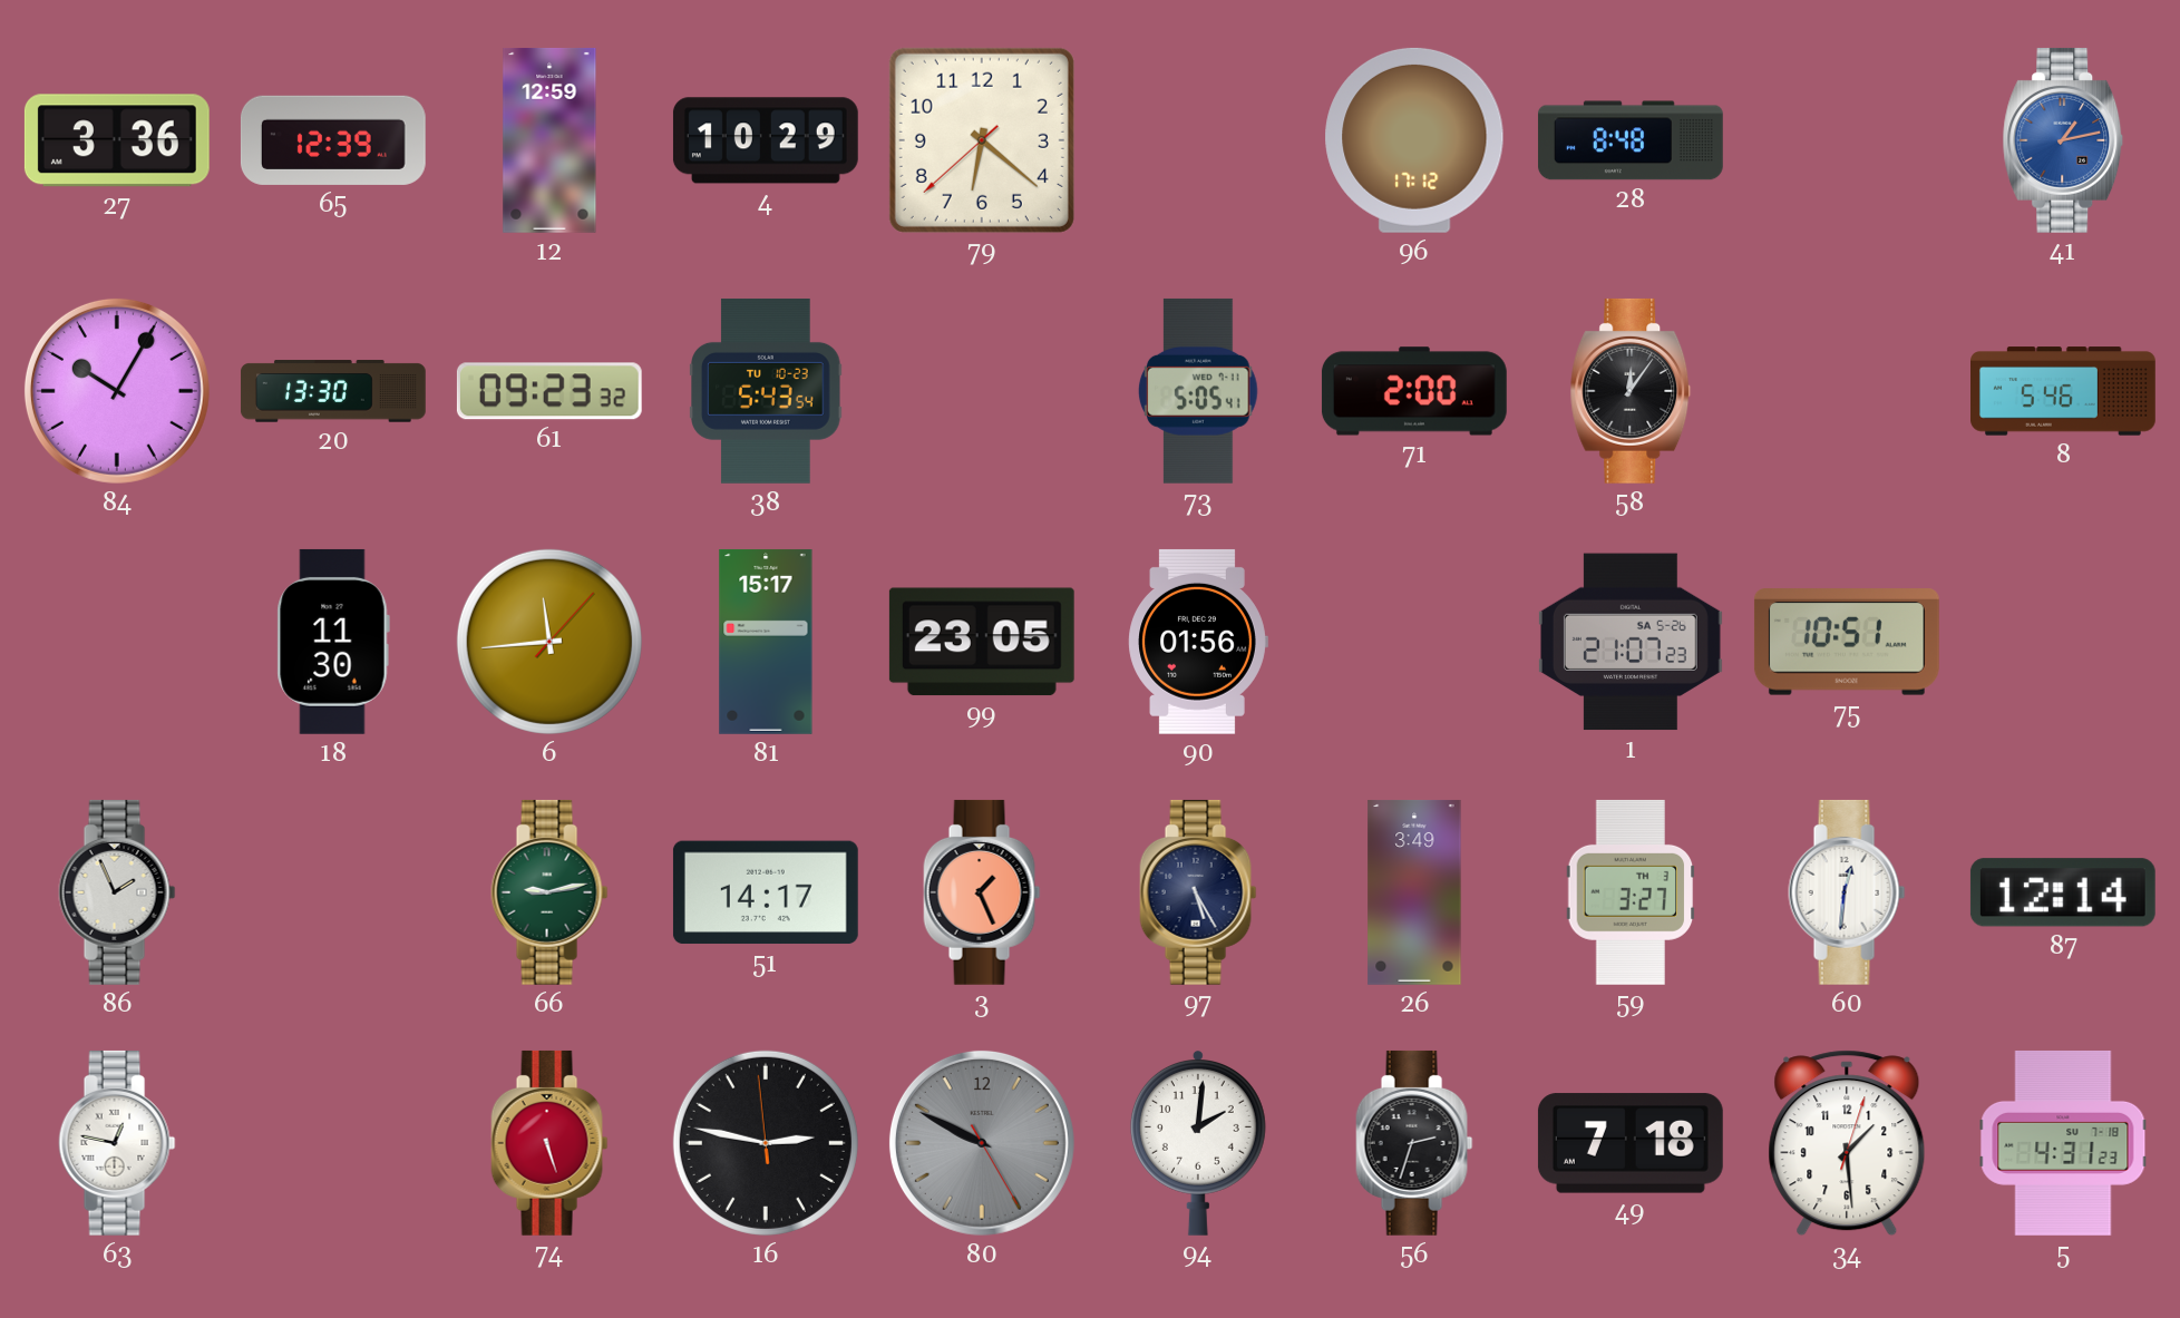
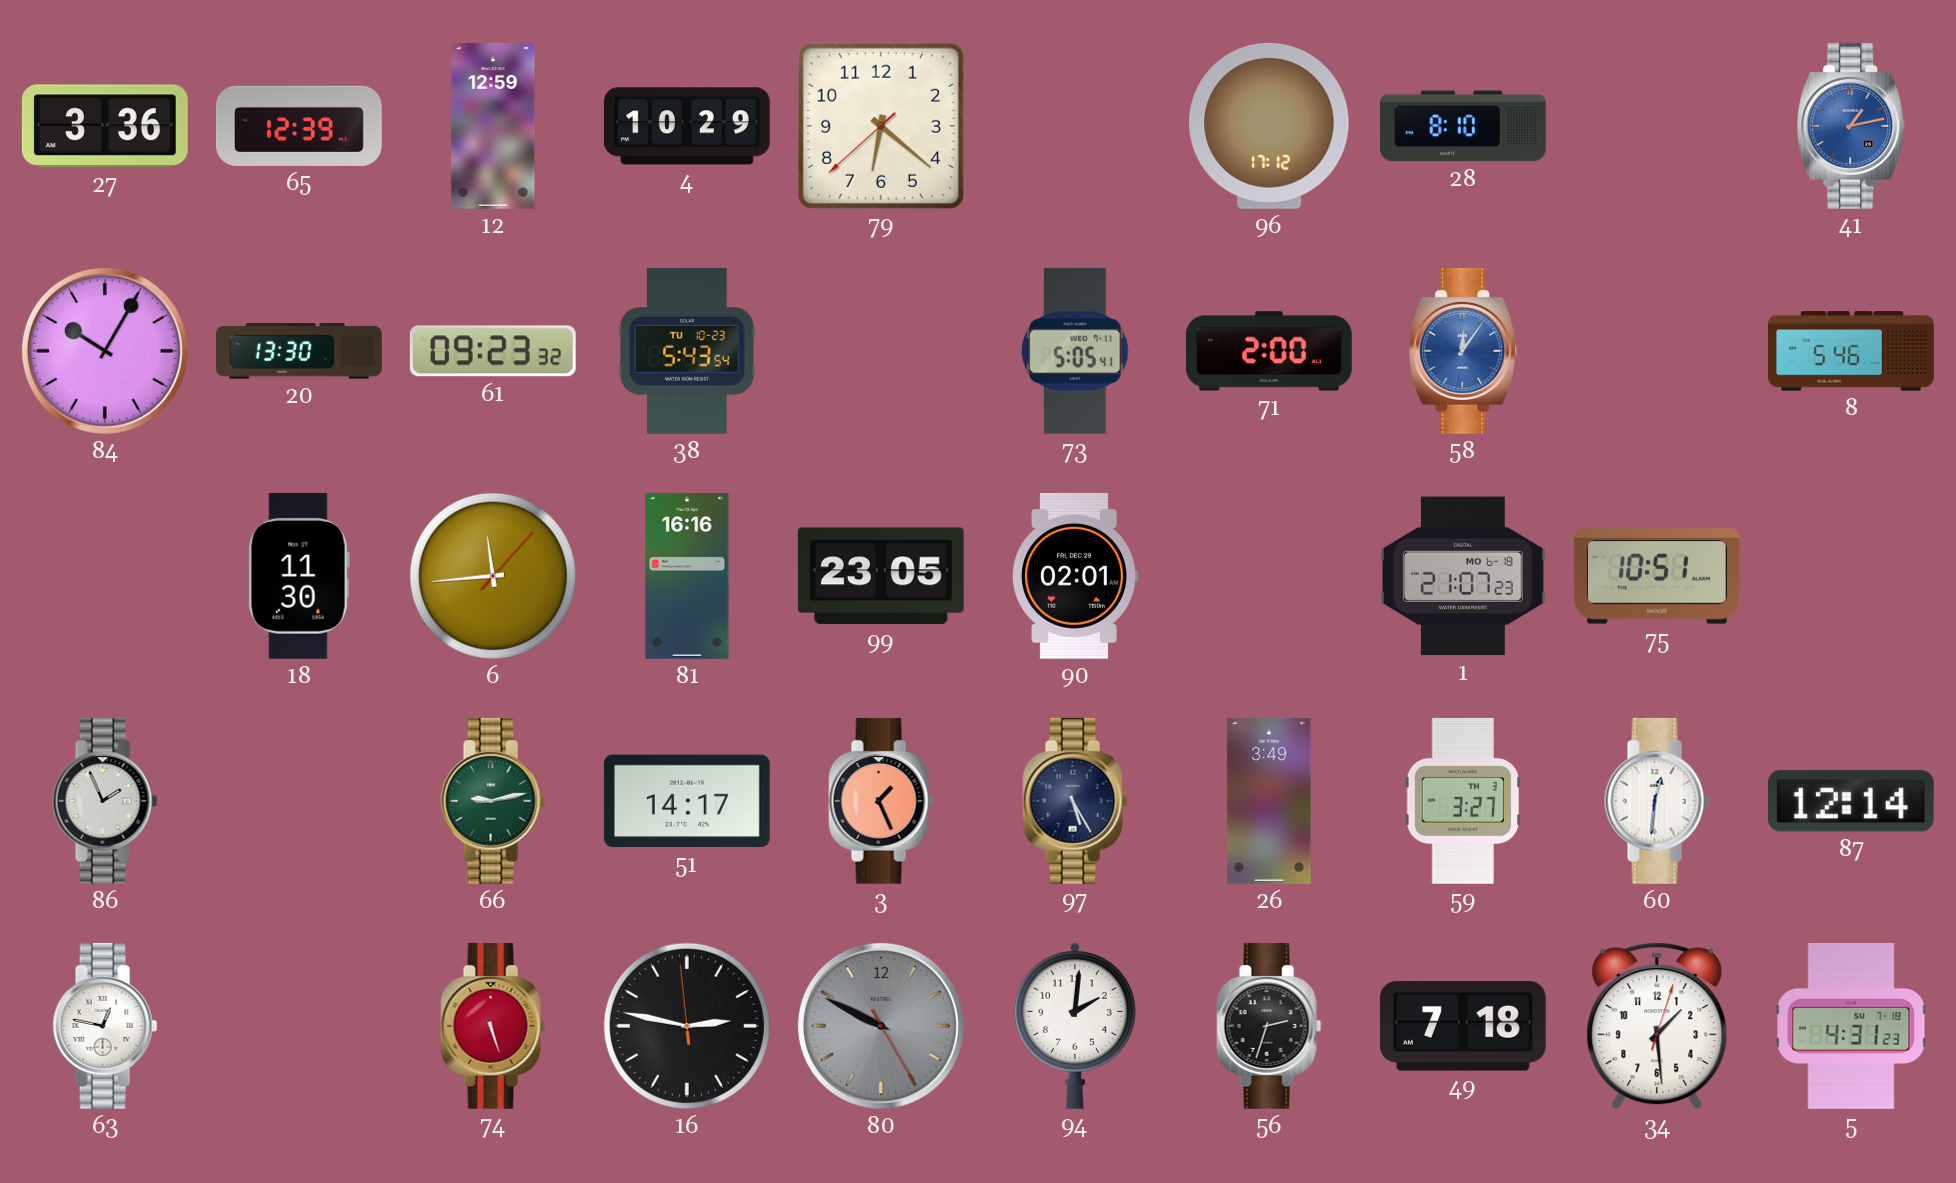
28: 8:48 -> 8:10 (1463, 126)
58 dial: black -> blue (1463, 351)
81: 15:17 -> 16:16 (687, 576)
90: 01:56 -> 02:01 (1075, 576)
1 date: SA 5-26 -> MO 6-18 (1463, 576)
